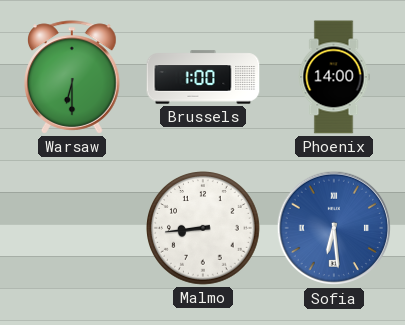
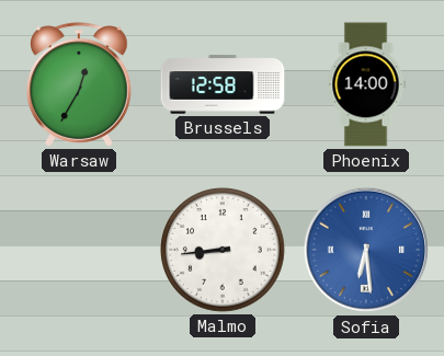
Warsaw: 6:30 -> 12:35 (80, 84)
Brussels: 1:00 -> 12:58 (223, 84)
